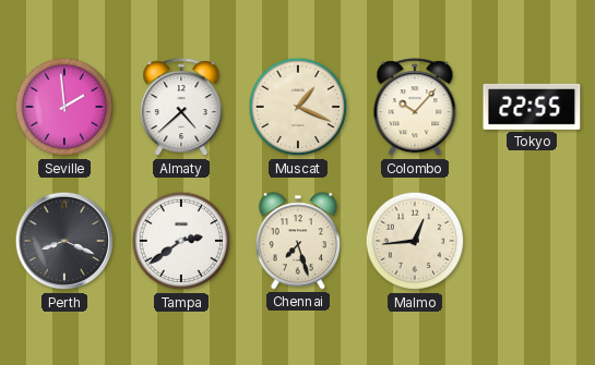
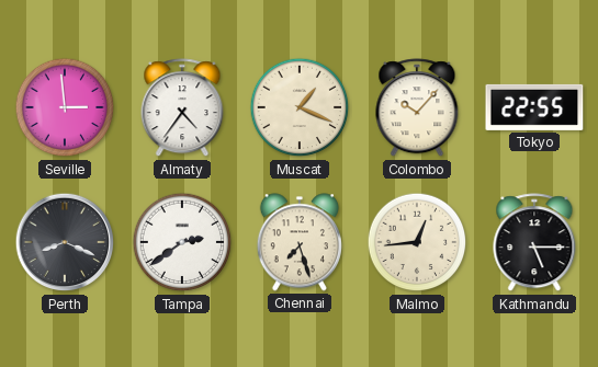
Seville: 1:59 -> 2:59 (65, 107)
Almaty: 4:38 -> 4:36 (182, 108)
Kathmandu: none -> 5:15 (534, 243)
